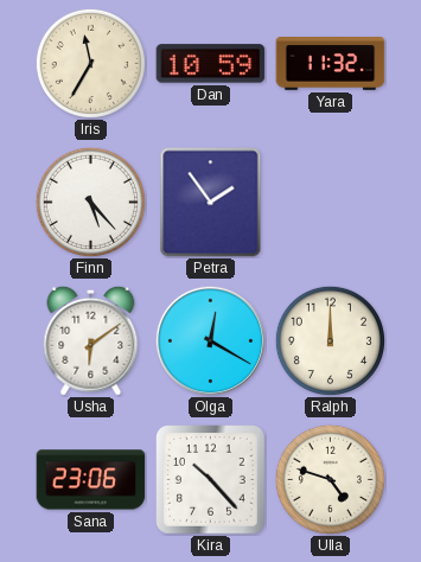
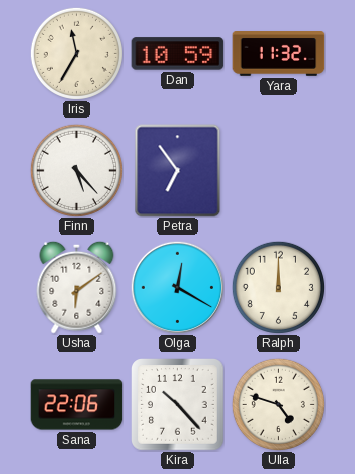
Petra: 1:54 -> 6:54 (178, 171)
Sana: 23:06 -> 22:06 (77, 405)
